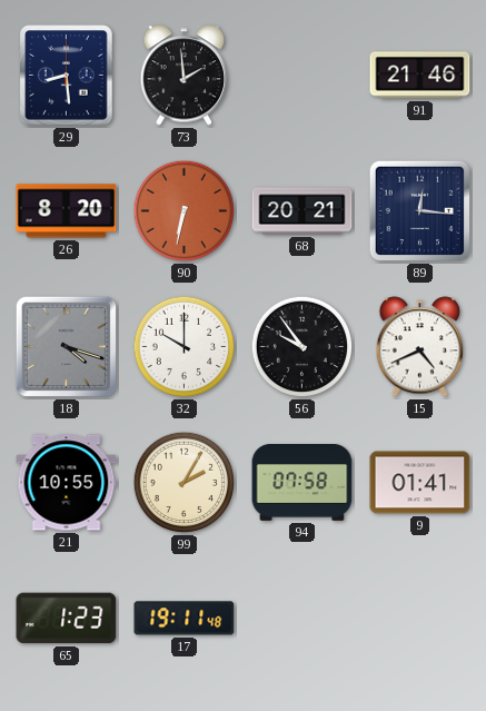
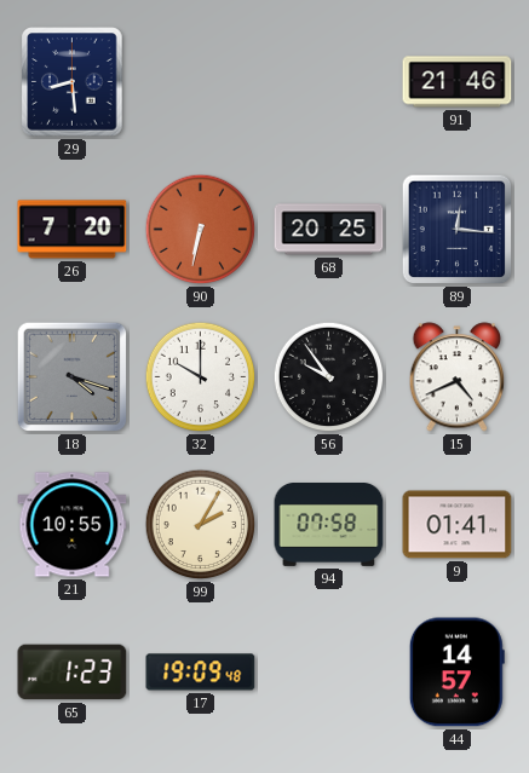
73: 1:59 -> none (185, 76)
26: 8:20 -> 7:20 (73, 230)
68: 20:21 -> 20:25 (329, 230)
17: 19:11 -> 19:09 (201, 673)
44: none -> 14:57 (456, 673)
